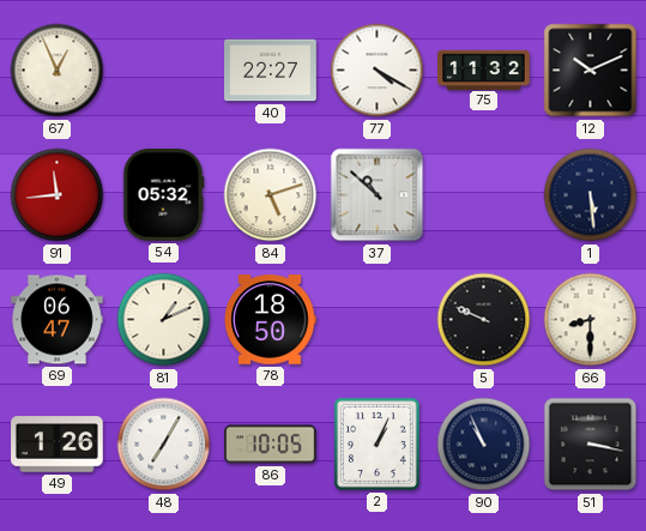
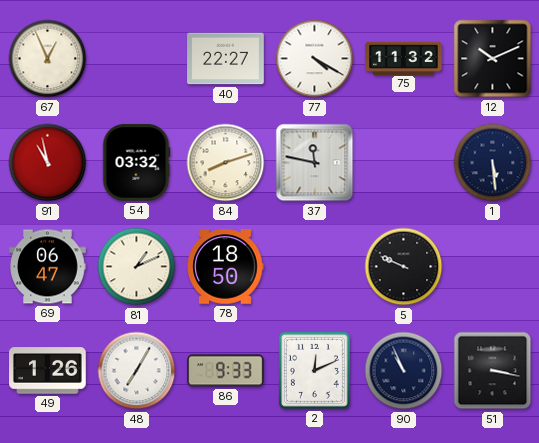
91: 11:44 -> 10:58 (48, 163)
54: 05:32 -> 03:32 (136, 163)
84: 5:12 -> 8:12 (226, 163)
37: 10:52 -> 11:47 (315, 163)
66: 8:30 -> none (591, 320)
86: 10:05 -> 9:33 (226, 371)
2: 1:04 -> 12:11 (314, 370)
